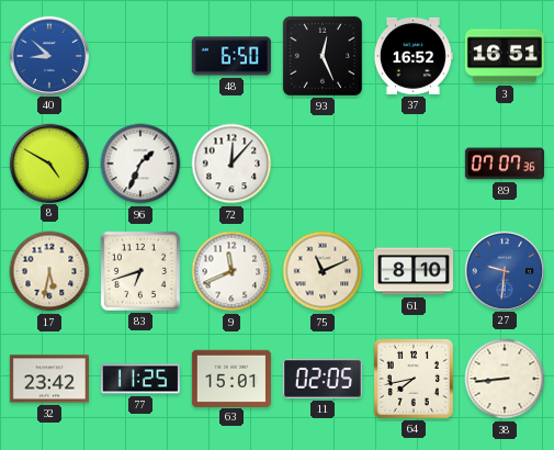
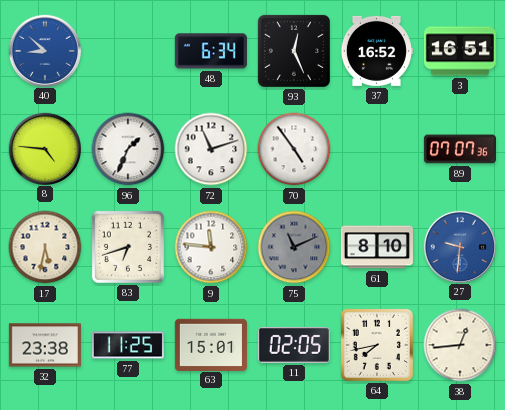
48: 6:50 -> 6:34 (211, 51)
8: 4:50 -> 4:46 (44, 148)
72: 12:07 -> 11:12 (211, 149)
70: none -> 4:54 (294, 149)
9: 11:41 -> 11:46 (211, 247)
75 dial: cream -> grey (294, 247)
32: 23:42 -> 23:38 (45, 345)
38: 8:44 -> 12:44 (460, 345)
